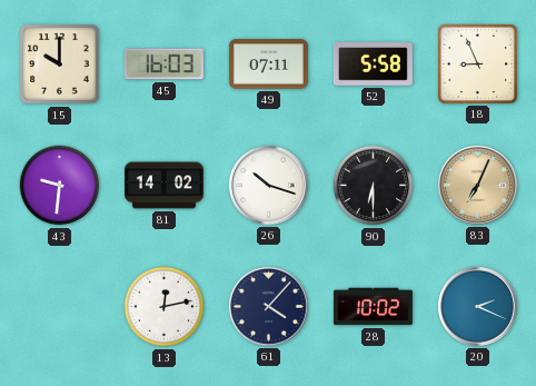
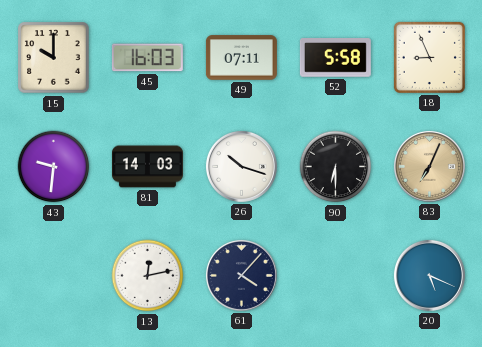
81: 14:02 -> 14:03 (147, 167)
28: 10:02 -> none (373, 307)
20: 2:19 -> 5:19 (429, 275)
